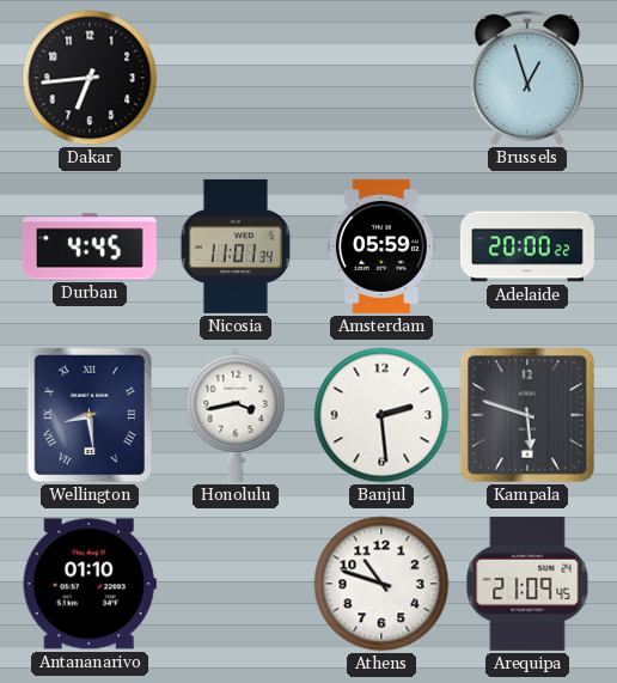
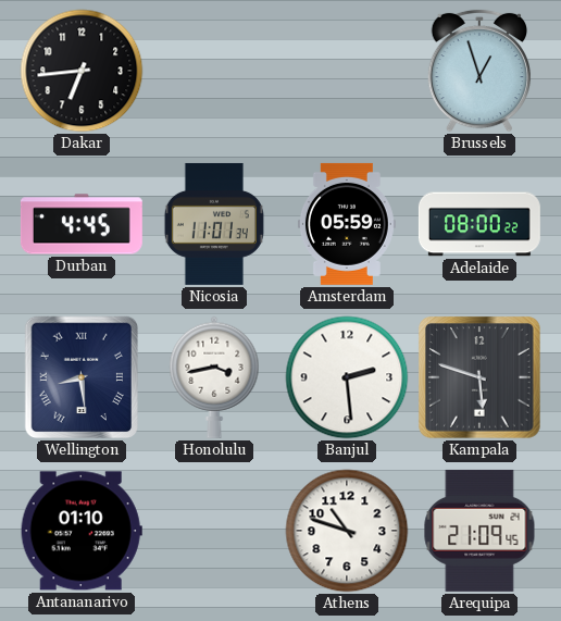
Adelaide: 20:00 -> 08:00 (479, 224)
